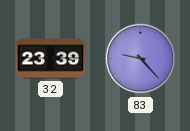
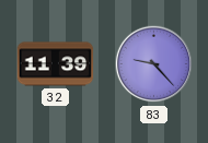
32: 23:39 -> 11:39 (56, 64)
